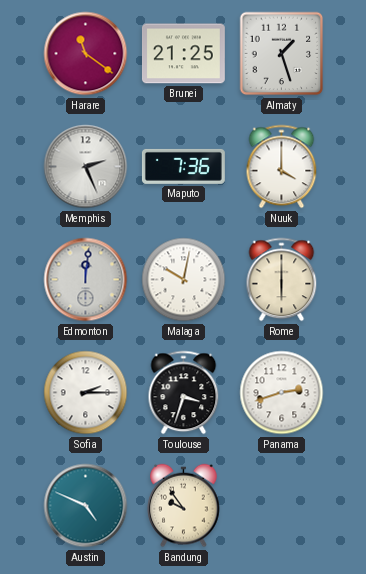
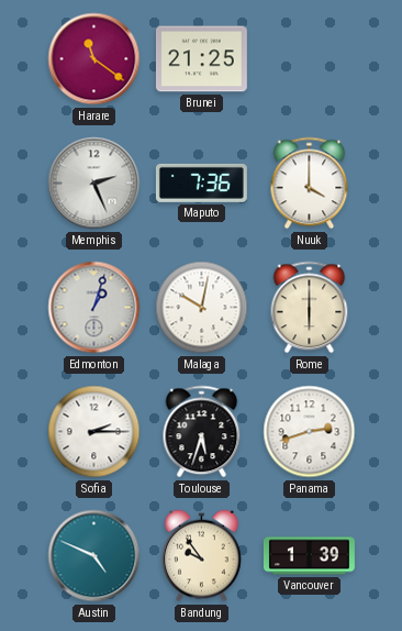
Almaty: 1:27 -> none (282, 54)
Edmonton: 12:01 -> 1:03 (94, 308)
Toulouse: 3:33 -> 5:33 (202, 432)
Vancouver: none -> 1:39 (309, 556)
